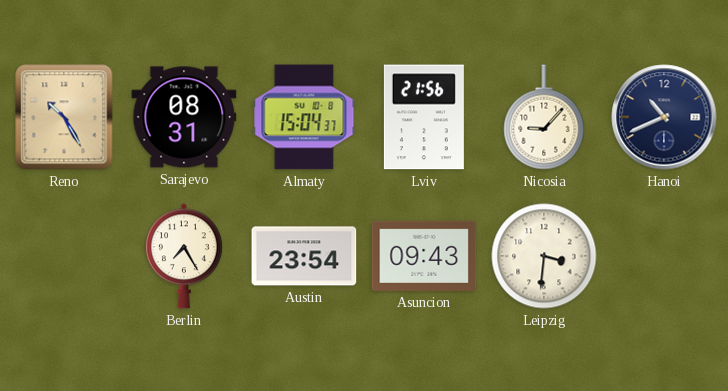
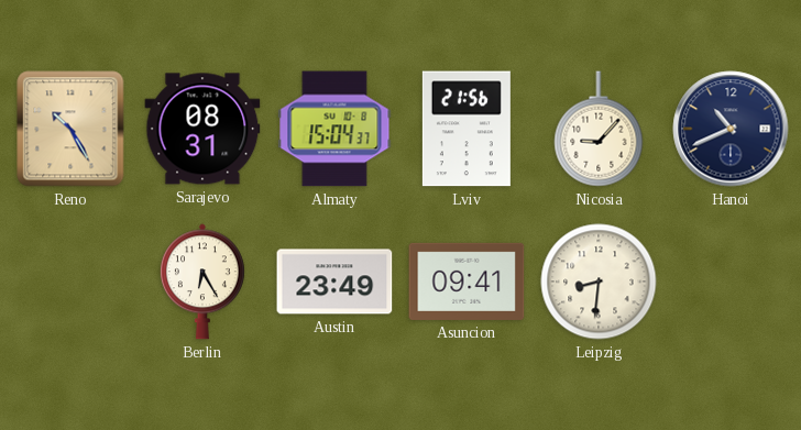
Berlin: 7:25 -> 6:25 (202, 282)
Austin: 23:54 -> 23:49 (334, 282)
Asuncion: 09:43 -> 09:41 (467, 282)
Leipzig: 3:31 -> 8:31 (599, 282)
